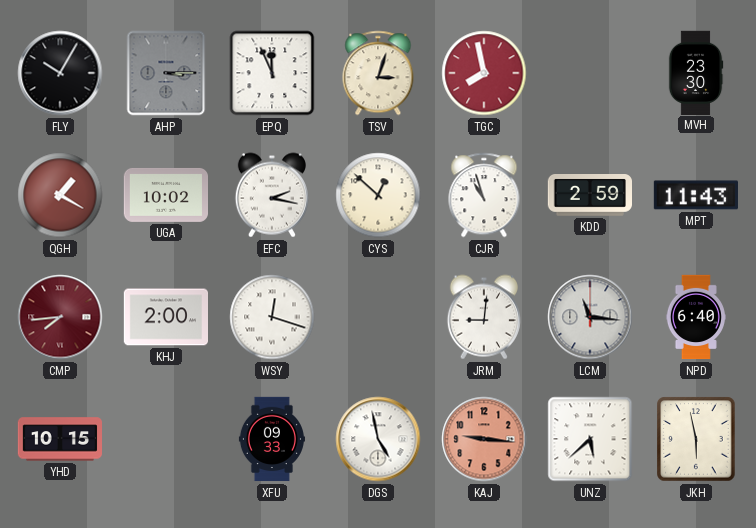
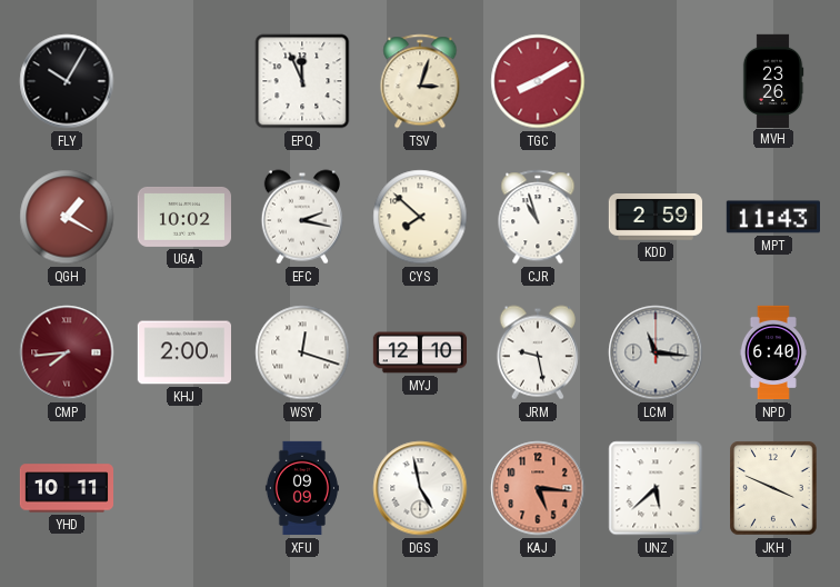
AHP: 3:15 -> none (166, 73)
TGC: 7:58 -> 8:10 (538, 81)
MVH: 23:30 -> 23:26 (773, 80)
CYS: 12:52 -> 7:52 (420, 217)
MYJ: none -> 12:10 (420, 352)
JRM: 9:01 -> 9:28 (538, 352)
YHD: 10:15 -> 10:11 (67, 488)
XFU: 09:33 -> 09:09 (302, 488)
KAJ: 9:16 -> 5:16 (538, 488)
JKH: 5:58 -> 3:49 (773, 488)
